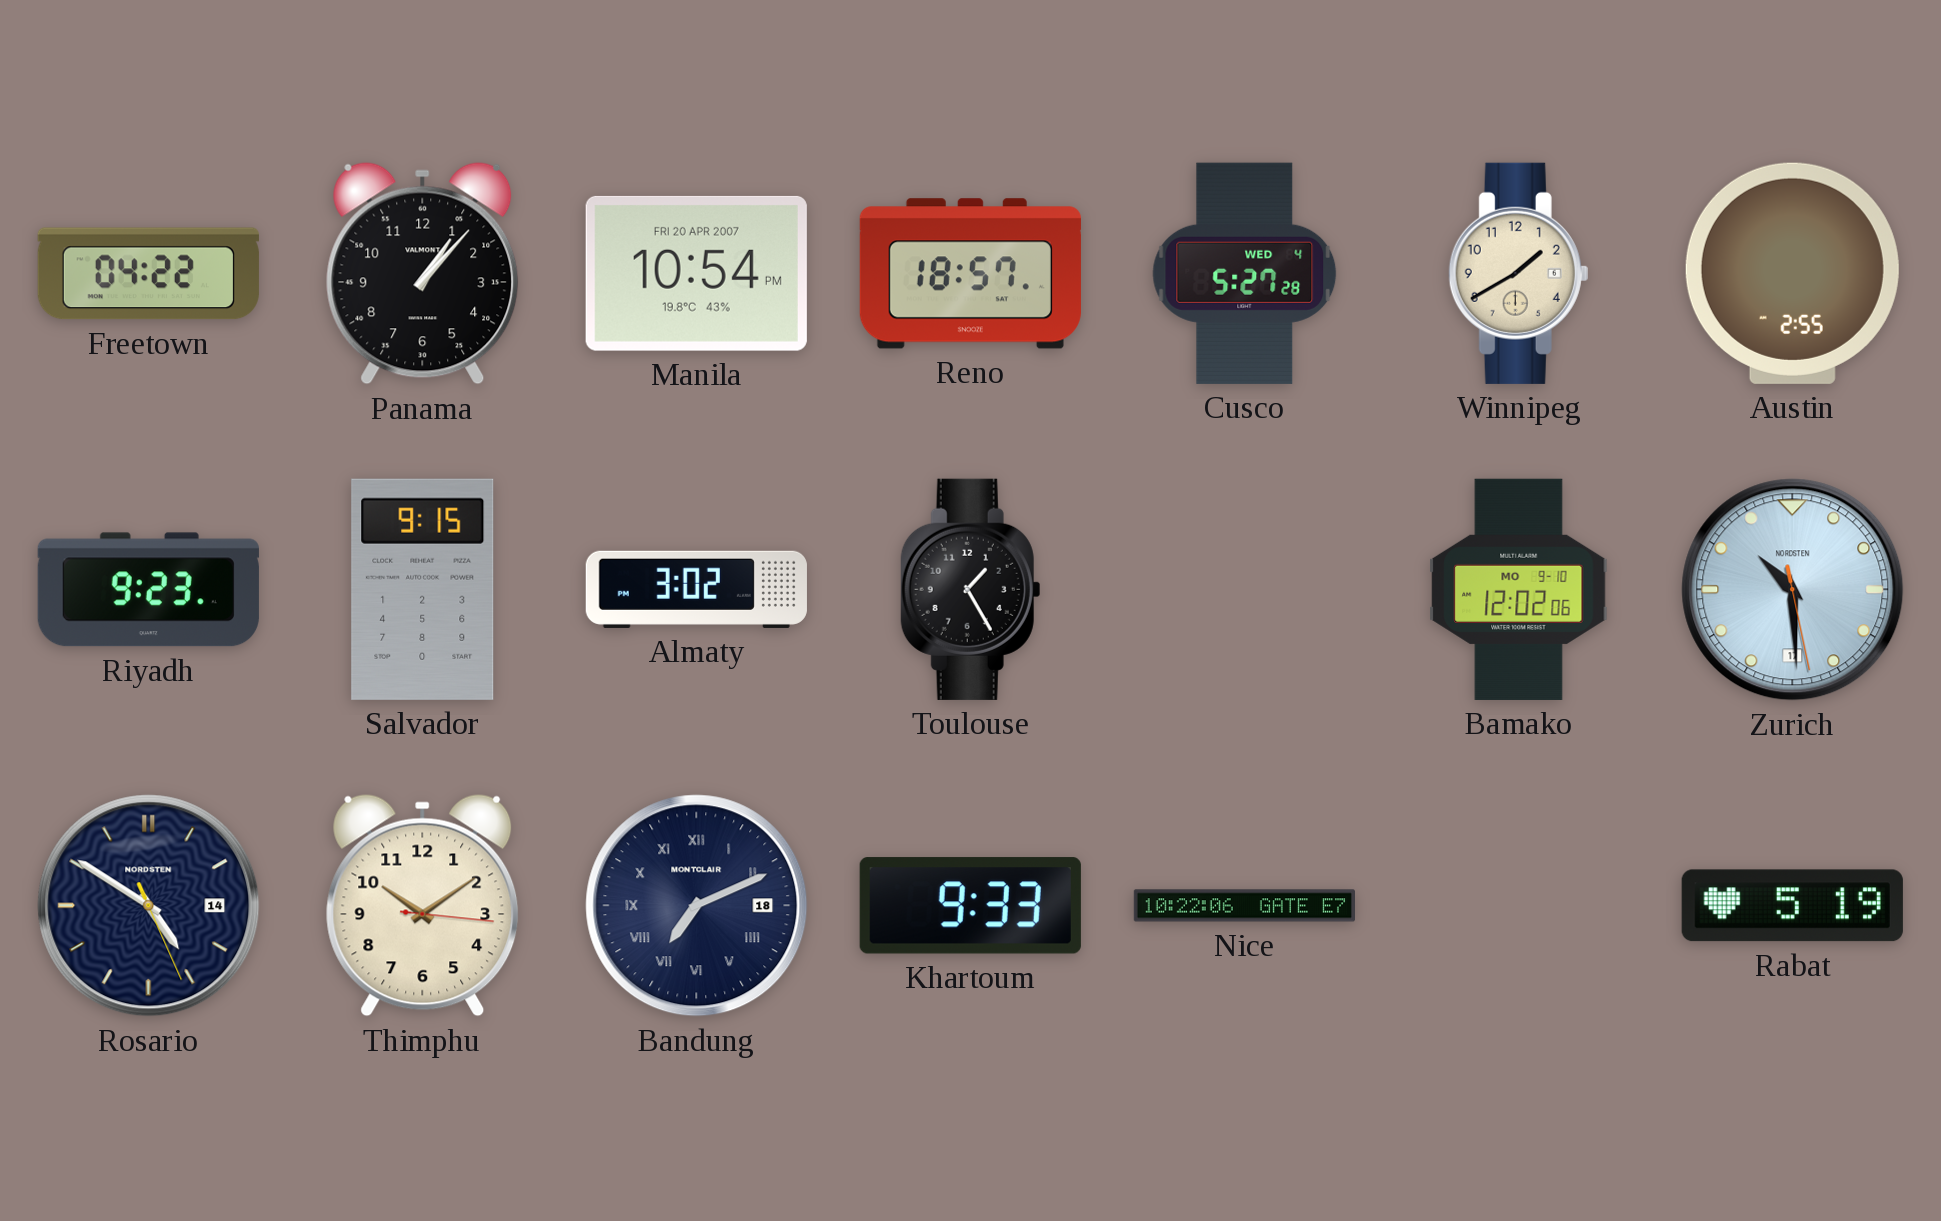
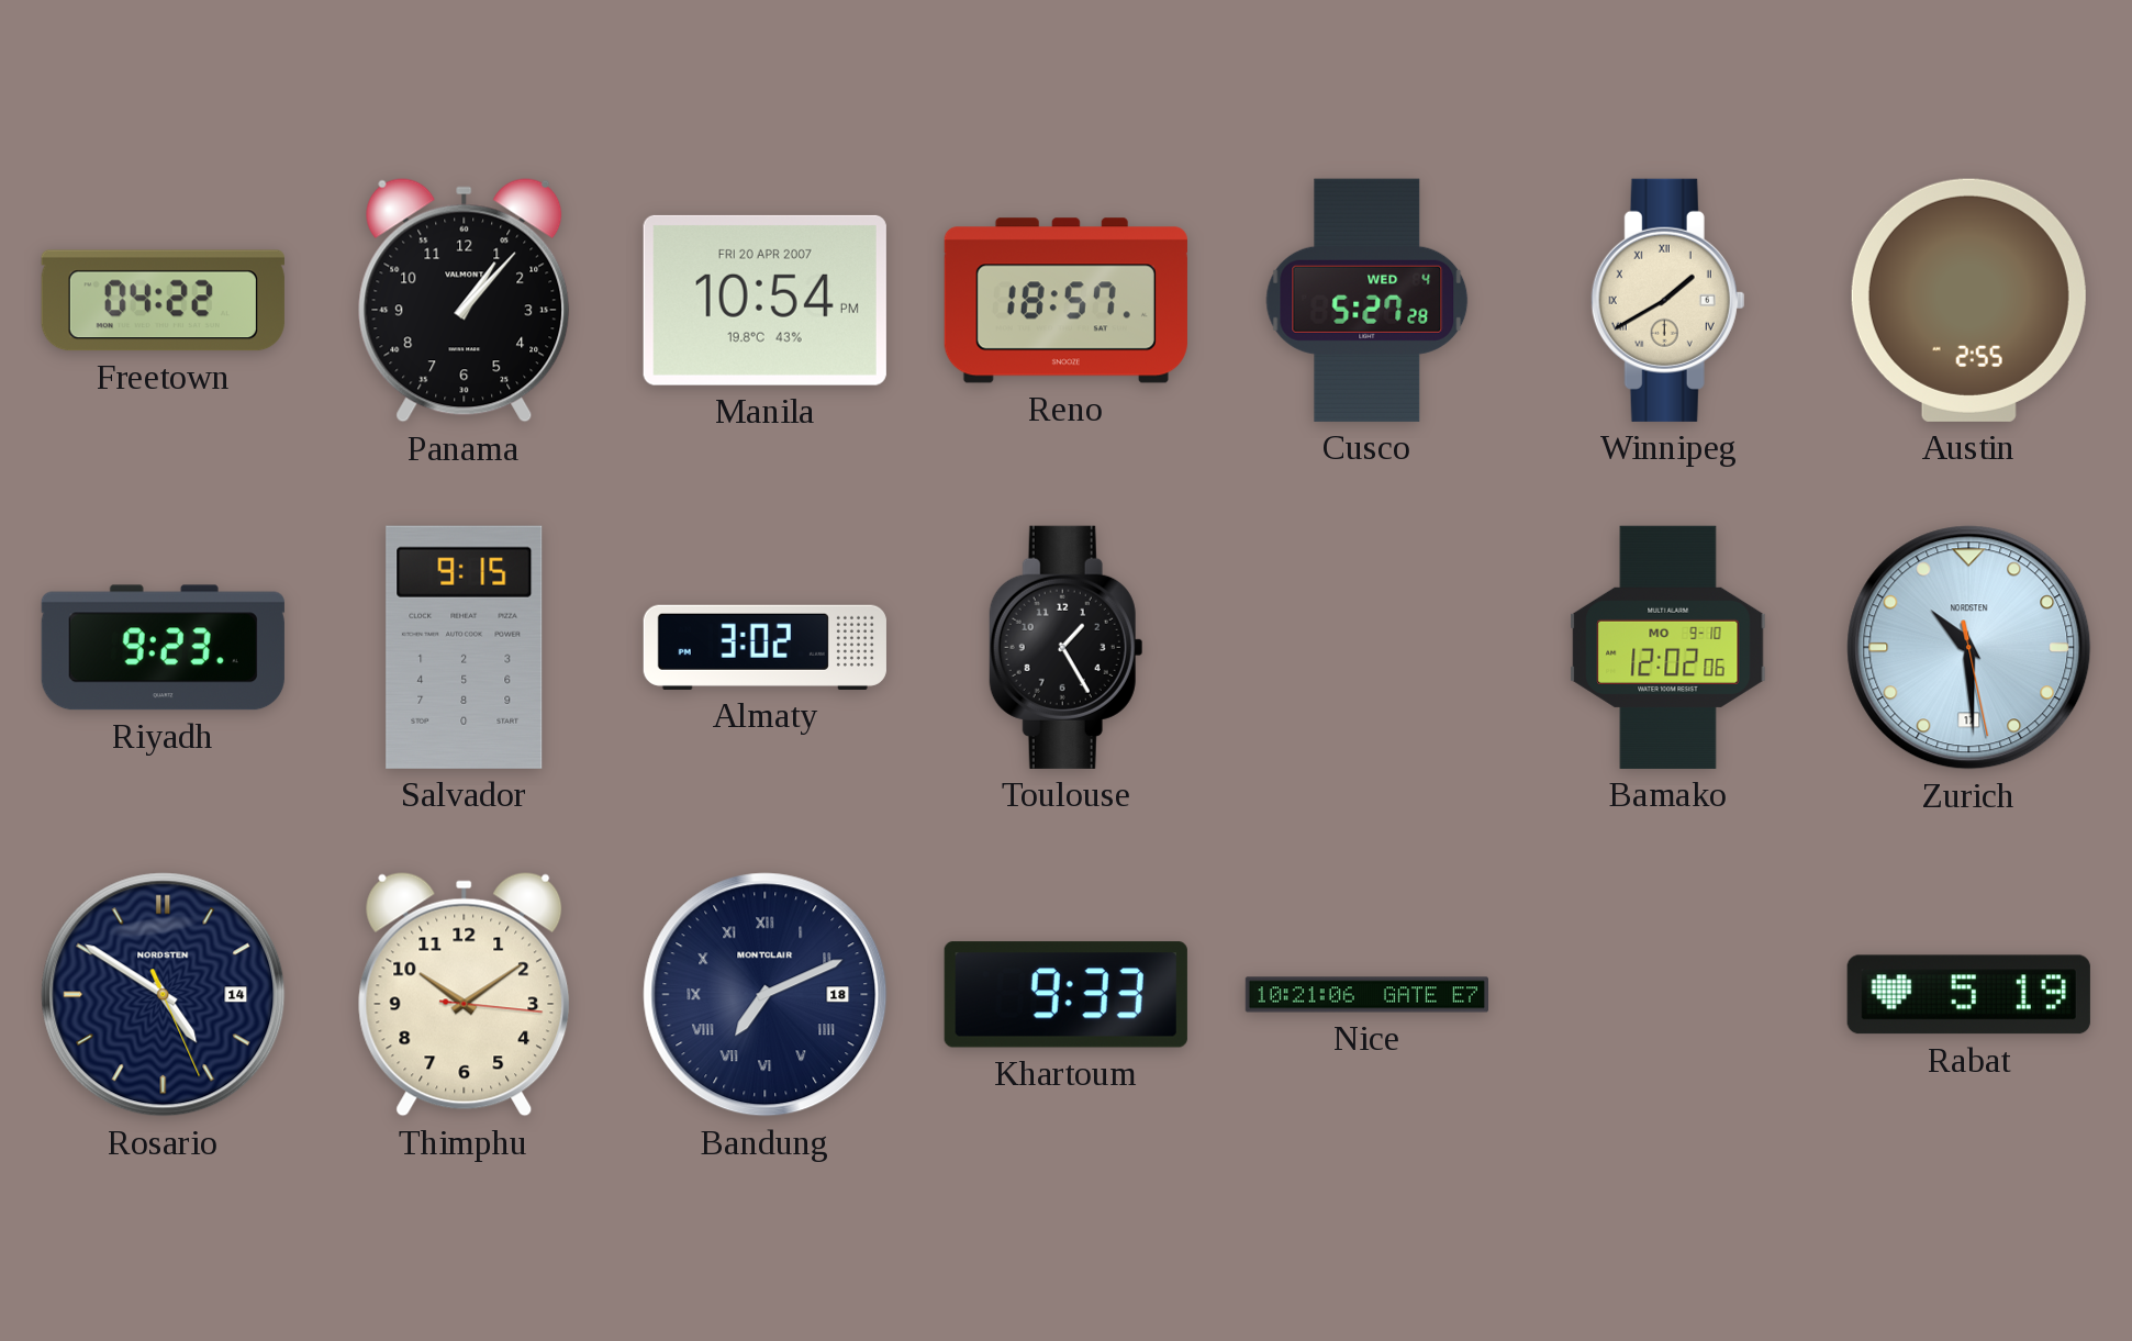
Winnipeg numerals: Arabic -> Roman (1668, 300)
Nice: 10:22 -> 10:21 (1366, 995)
